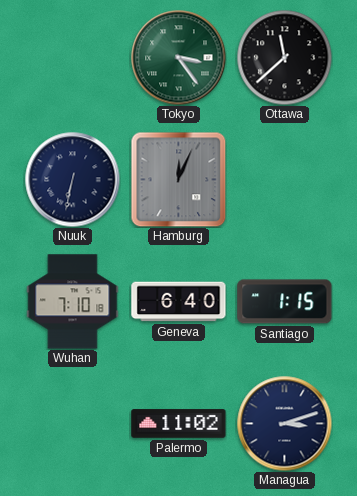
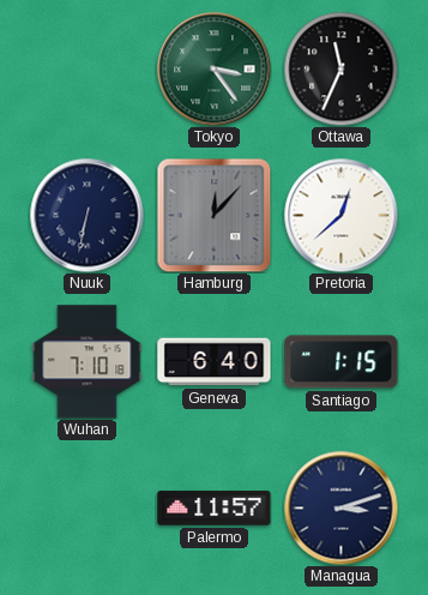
Ottawa: 11:38 -> 11:34 (340, 68)
Hamburg: 12:04 -> 12:07 (213, 215)
Pretoria: none -> 12:38 (340, 215)
Palermo: 11:02 -> 11:57 (215, 509)
